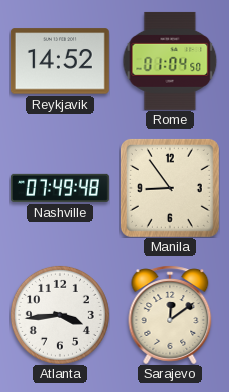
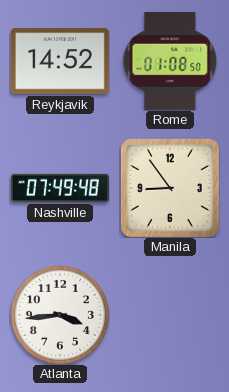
Rome: 01:04 -> 01:08 (170, 61)
Sarajevo: 12:09 -> none (170, 315)
